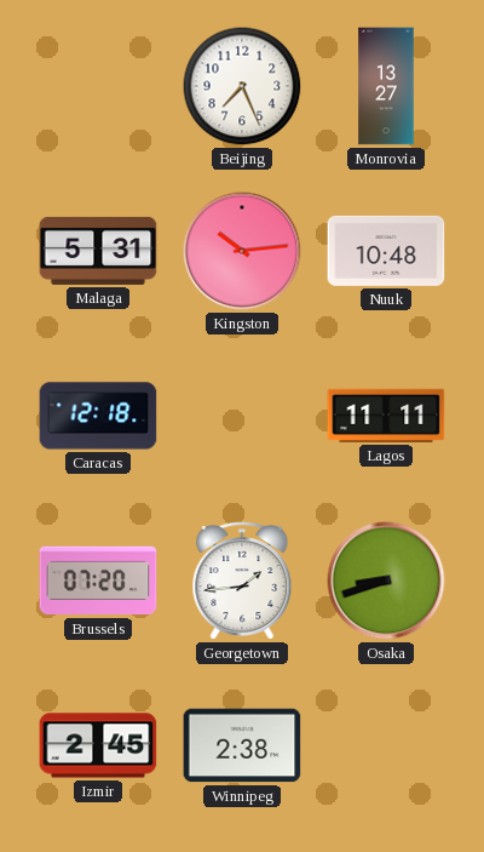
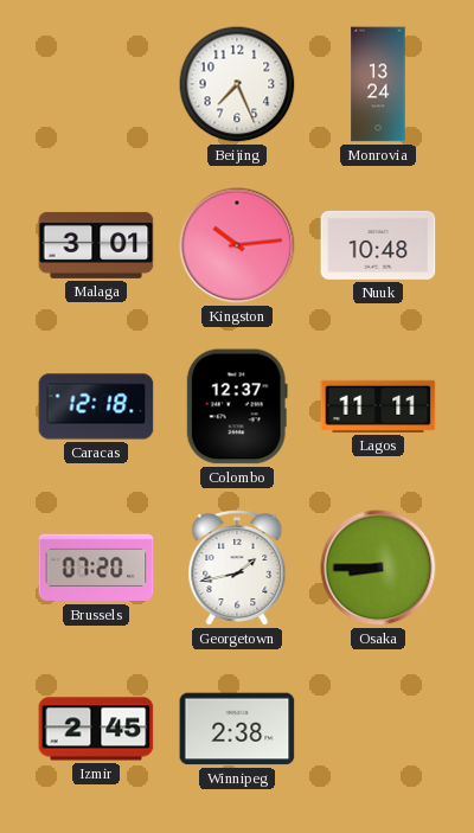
Monrovia: 13:27 -> 13:24 (378, 84)
Malaga: 5:31 -> 3:01 (96, 245)
Colombo: none -> 12:37 (237, 406)
Georgetown: 1:44 -> 1:43 (237, 569)
Osaka: 8:42 -> 8:45 (378, 568)
